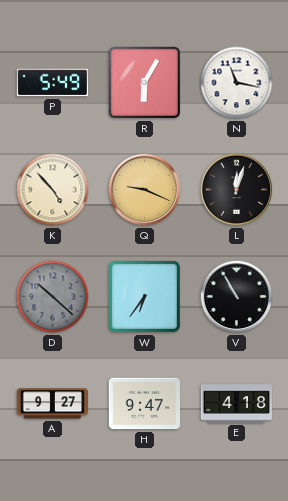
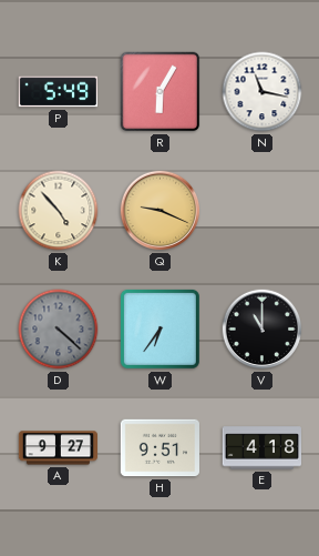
L: 12:03 -> none (237, 190)
D: 10:22 -> 4:22 (59, 330)
V: 10:55 -> 11:00 (263, 330)
H: 9:47 -> 9:51 (159, 448)
